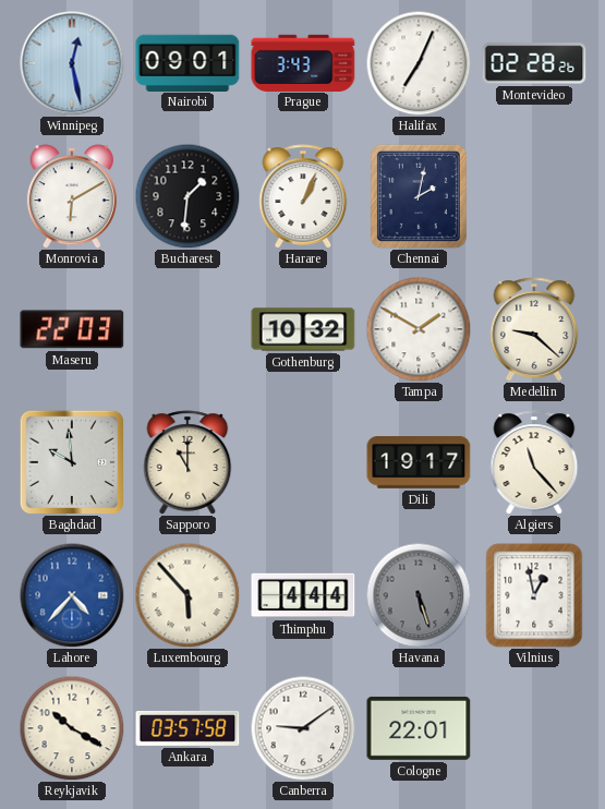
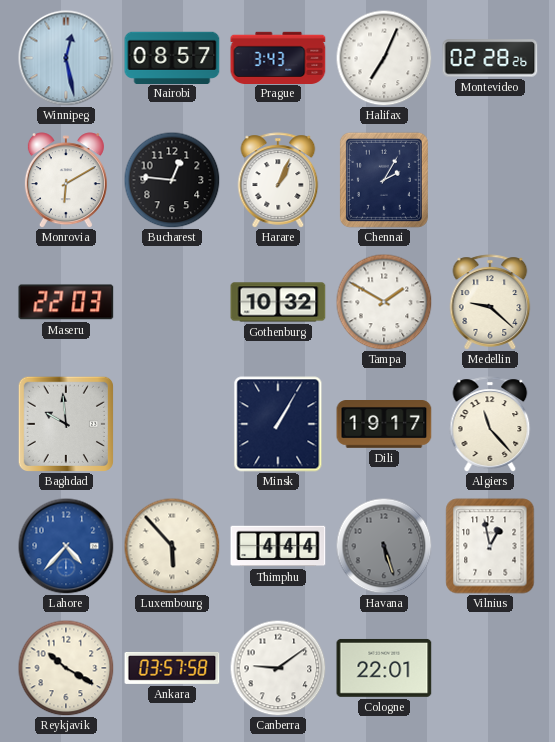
Nairobi: 09:01 -> 08:57 (172, 57)
Bucharest: 1:31 -> 12:46 (172, 180)
Chennai: 2:02 -> 2:05 (384, 180)
Sapporo: 11:00 -> none (187, 462)
Minsk: none -> 1:05 (278, 424)
